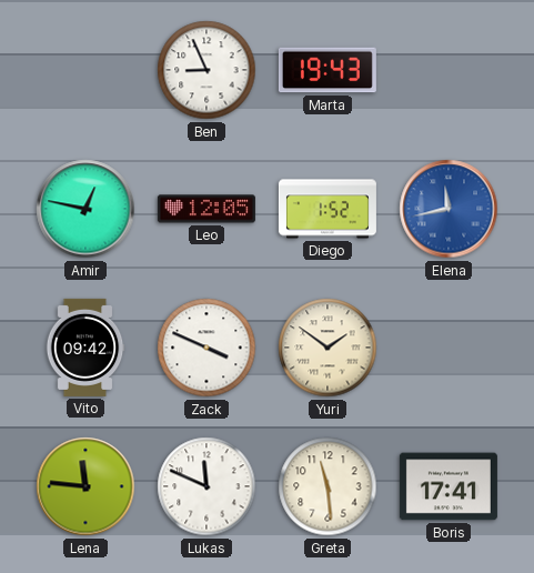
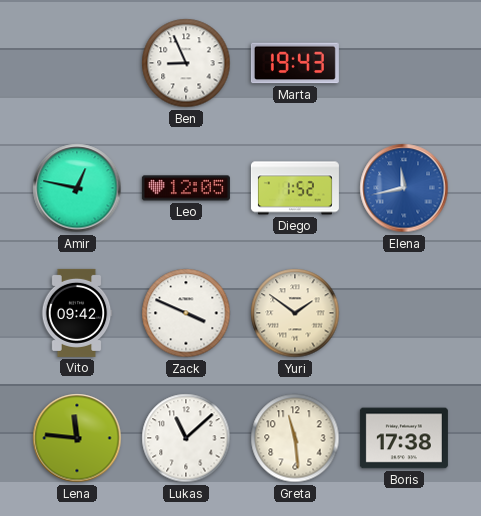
Lukas: 11:49 -> 11:08 (186, 438)
Boris: 17:41 -> 17:38 (404, 438)
